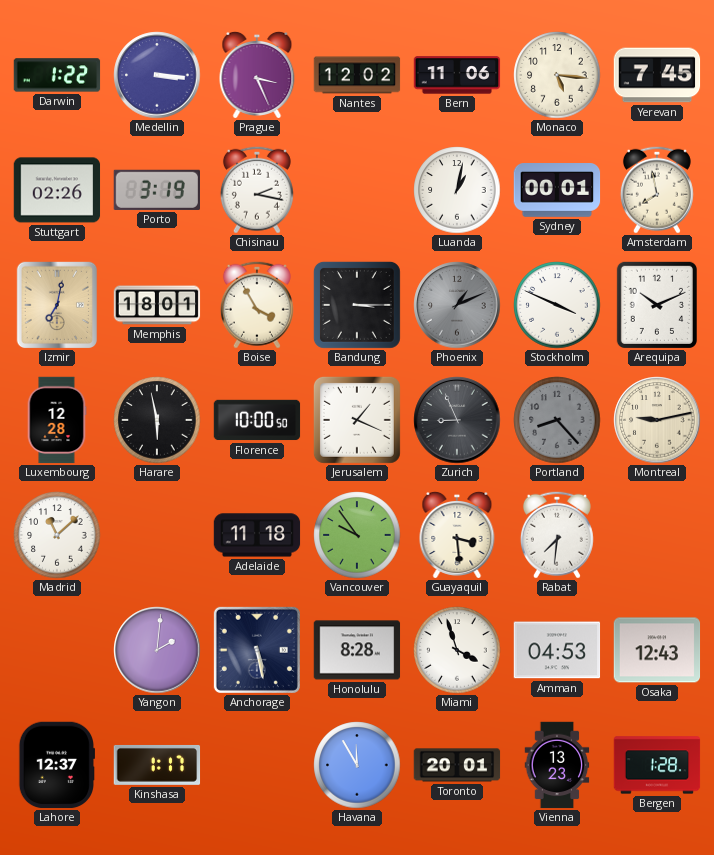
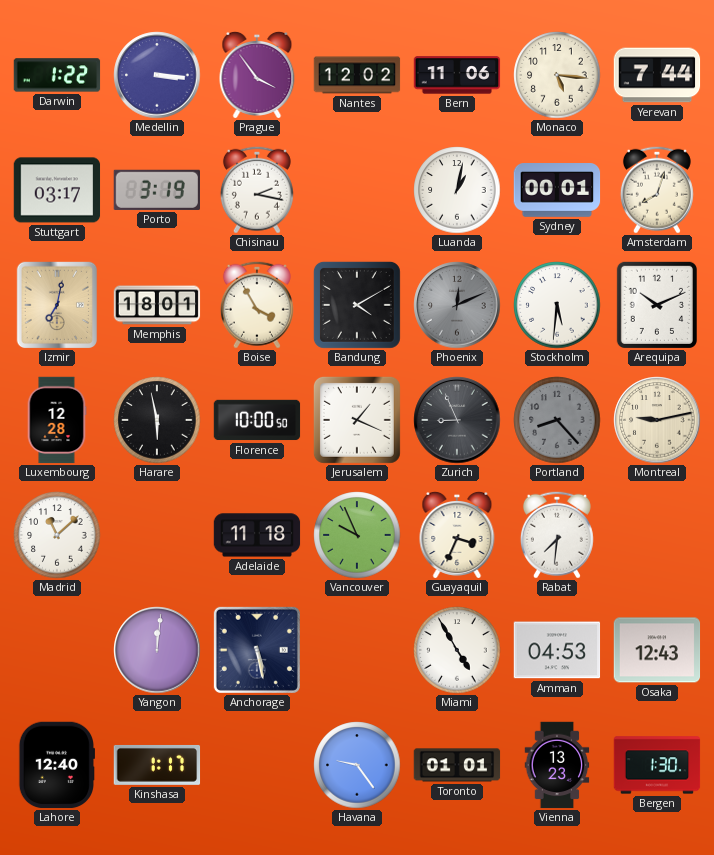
Prague: 3:26 -> 3:54 (257, 75)
Yerevan: 7:45 -> 7:44 (657, 75)
Stuttgart: 02:26 -> 03:17 (57, 190)
Amsterdam: 7:58 -> 8:03 (657, 190)
Bandung: 3:15 -> 4:10 (357, 305)
Phoenix: 1:11 -> 12:11 (457, 305)
Stockholm: 3:49 -> 5:31 (557, 305)
Vancouver: 9:54 -> 9:56 (357, 535)
Guayaquil: 3:29 -> 3:34 (457, 535)
Yangon: 2:01 -> 12:01 (157, 650)
Honolulu: 8:28 -> none (357, 650)
Miami: 3:57 -> 4:55 (457, 650)
Lahore: 12:37 -> 12:40 (56, 765)
Havana: 11:55 -> 9:24 (357, 765)
Toronto: 20:01 -> 01:01 (457, 765)
Bergen: 1:28 -> 1:30 (657, 765)
